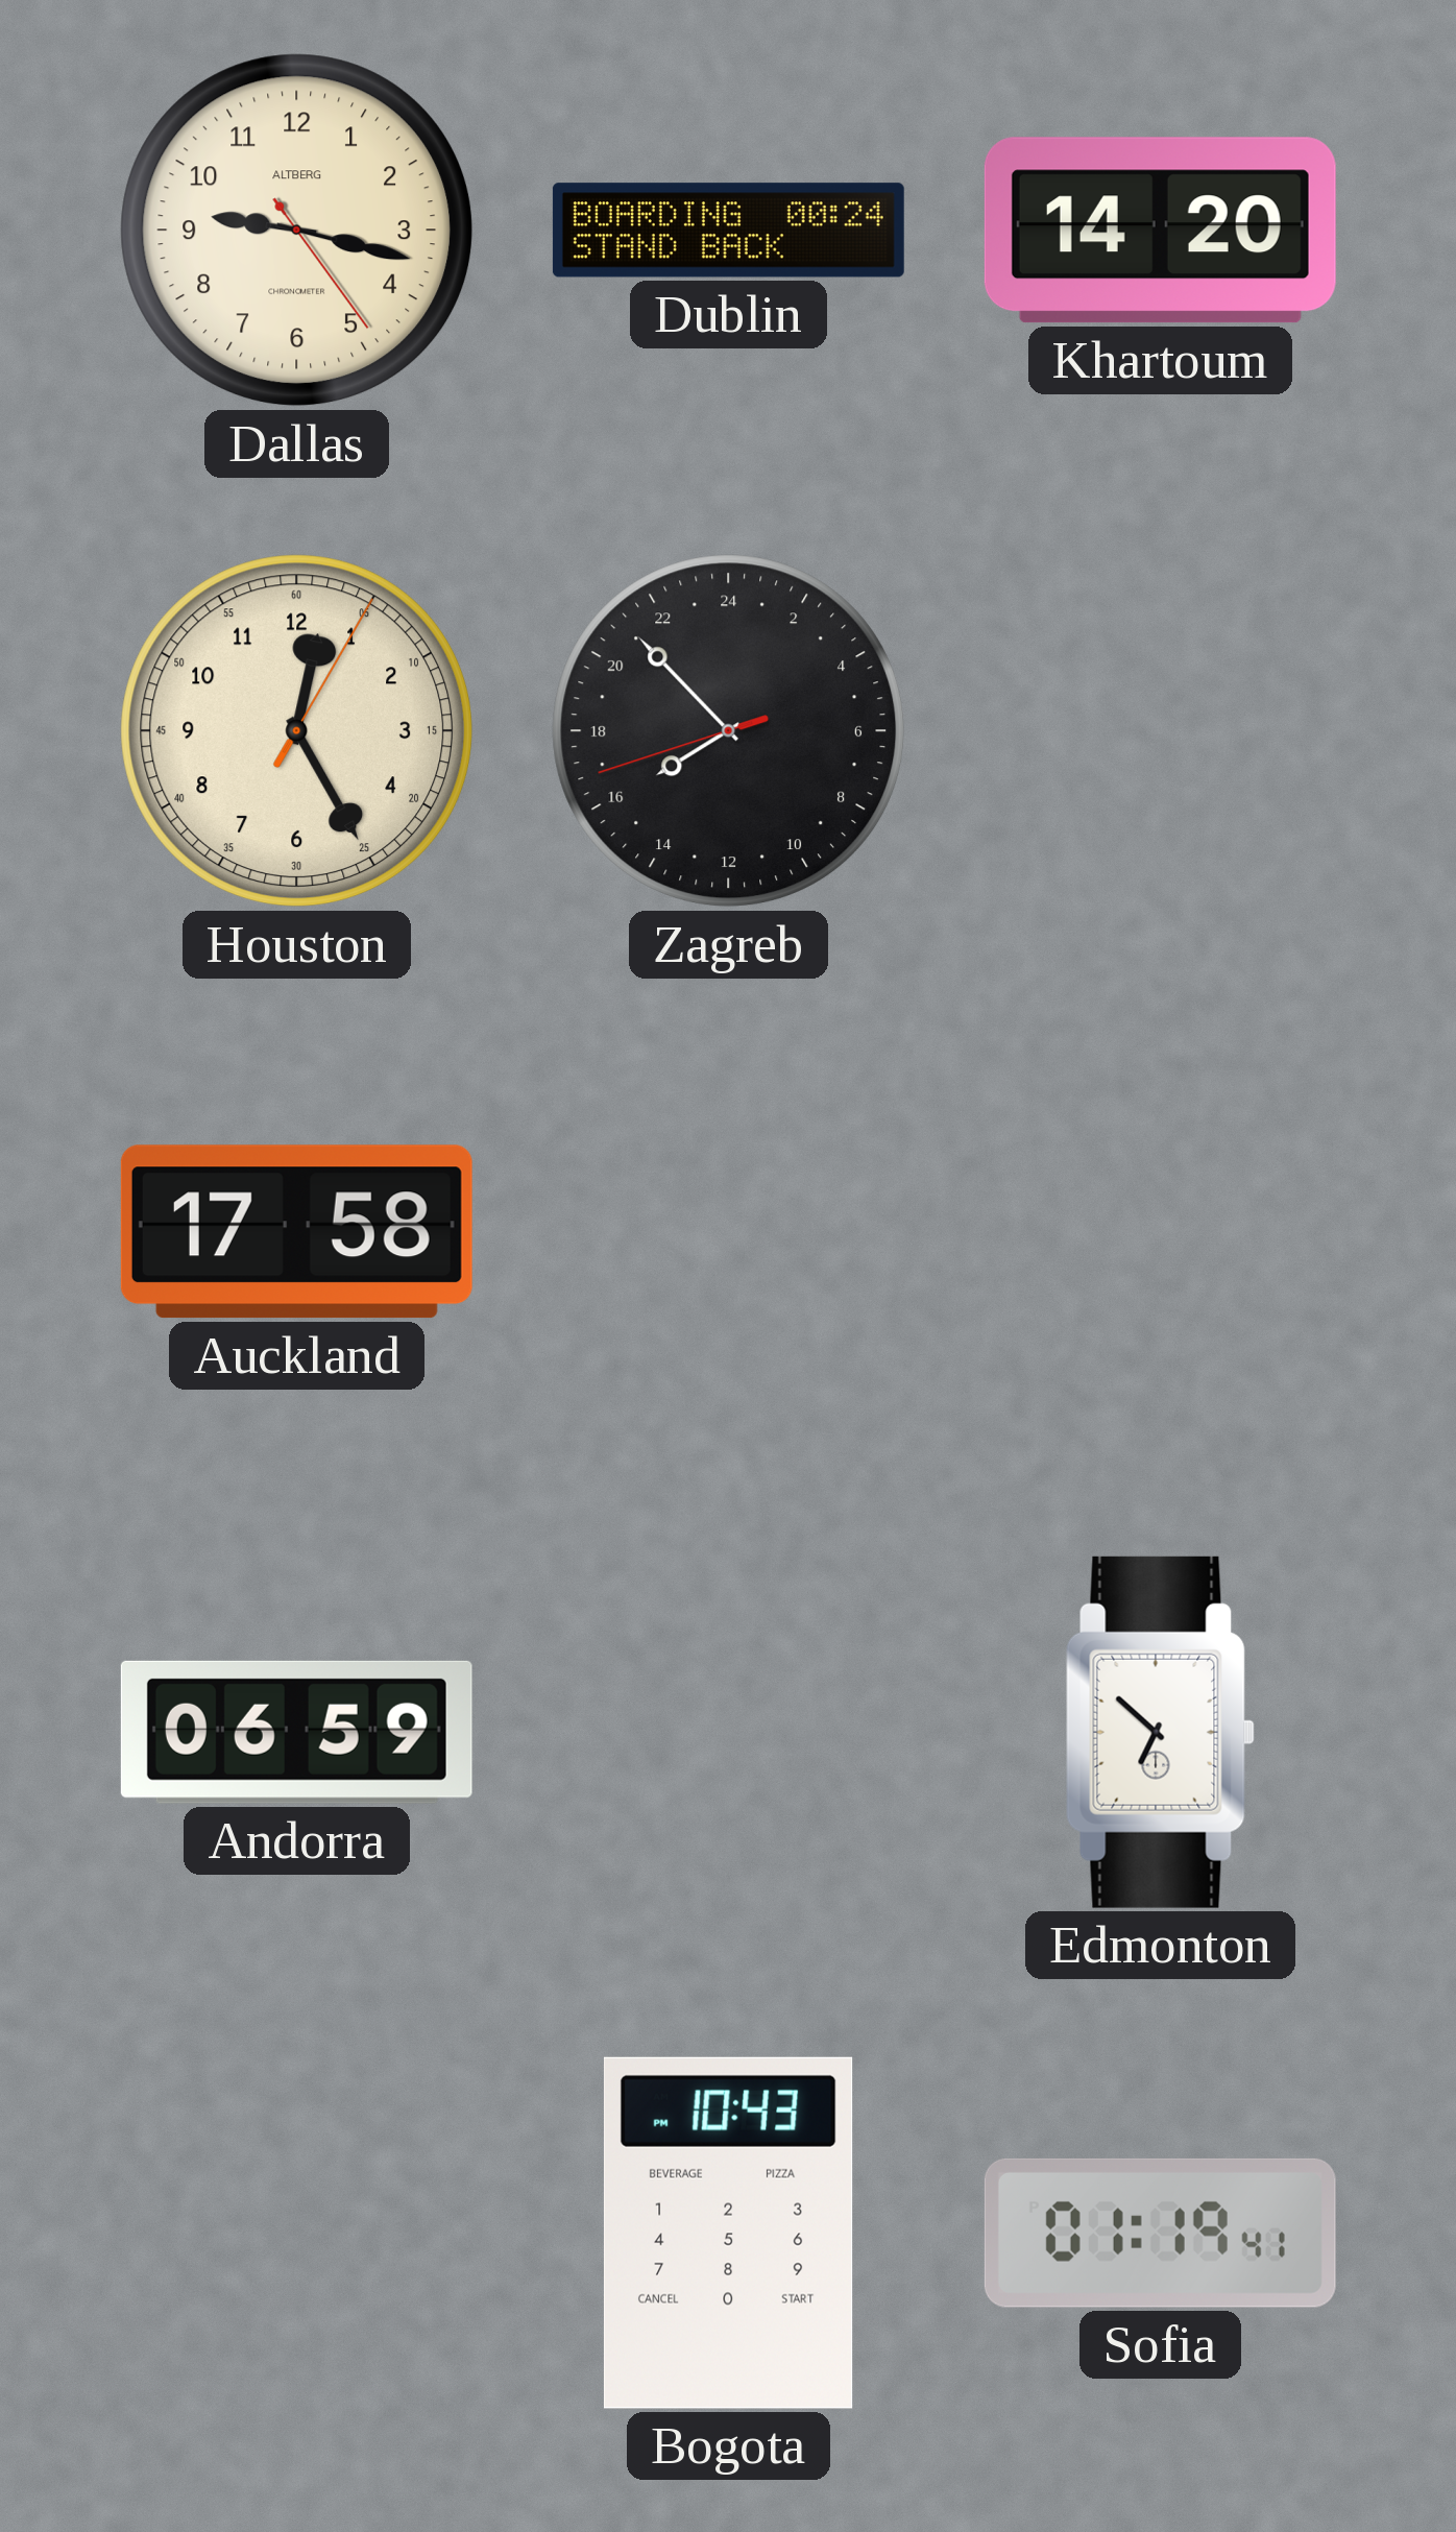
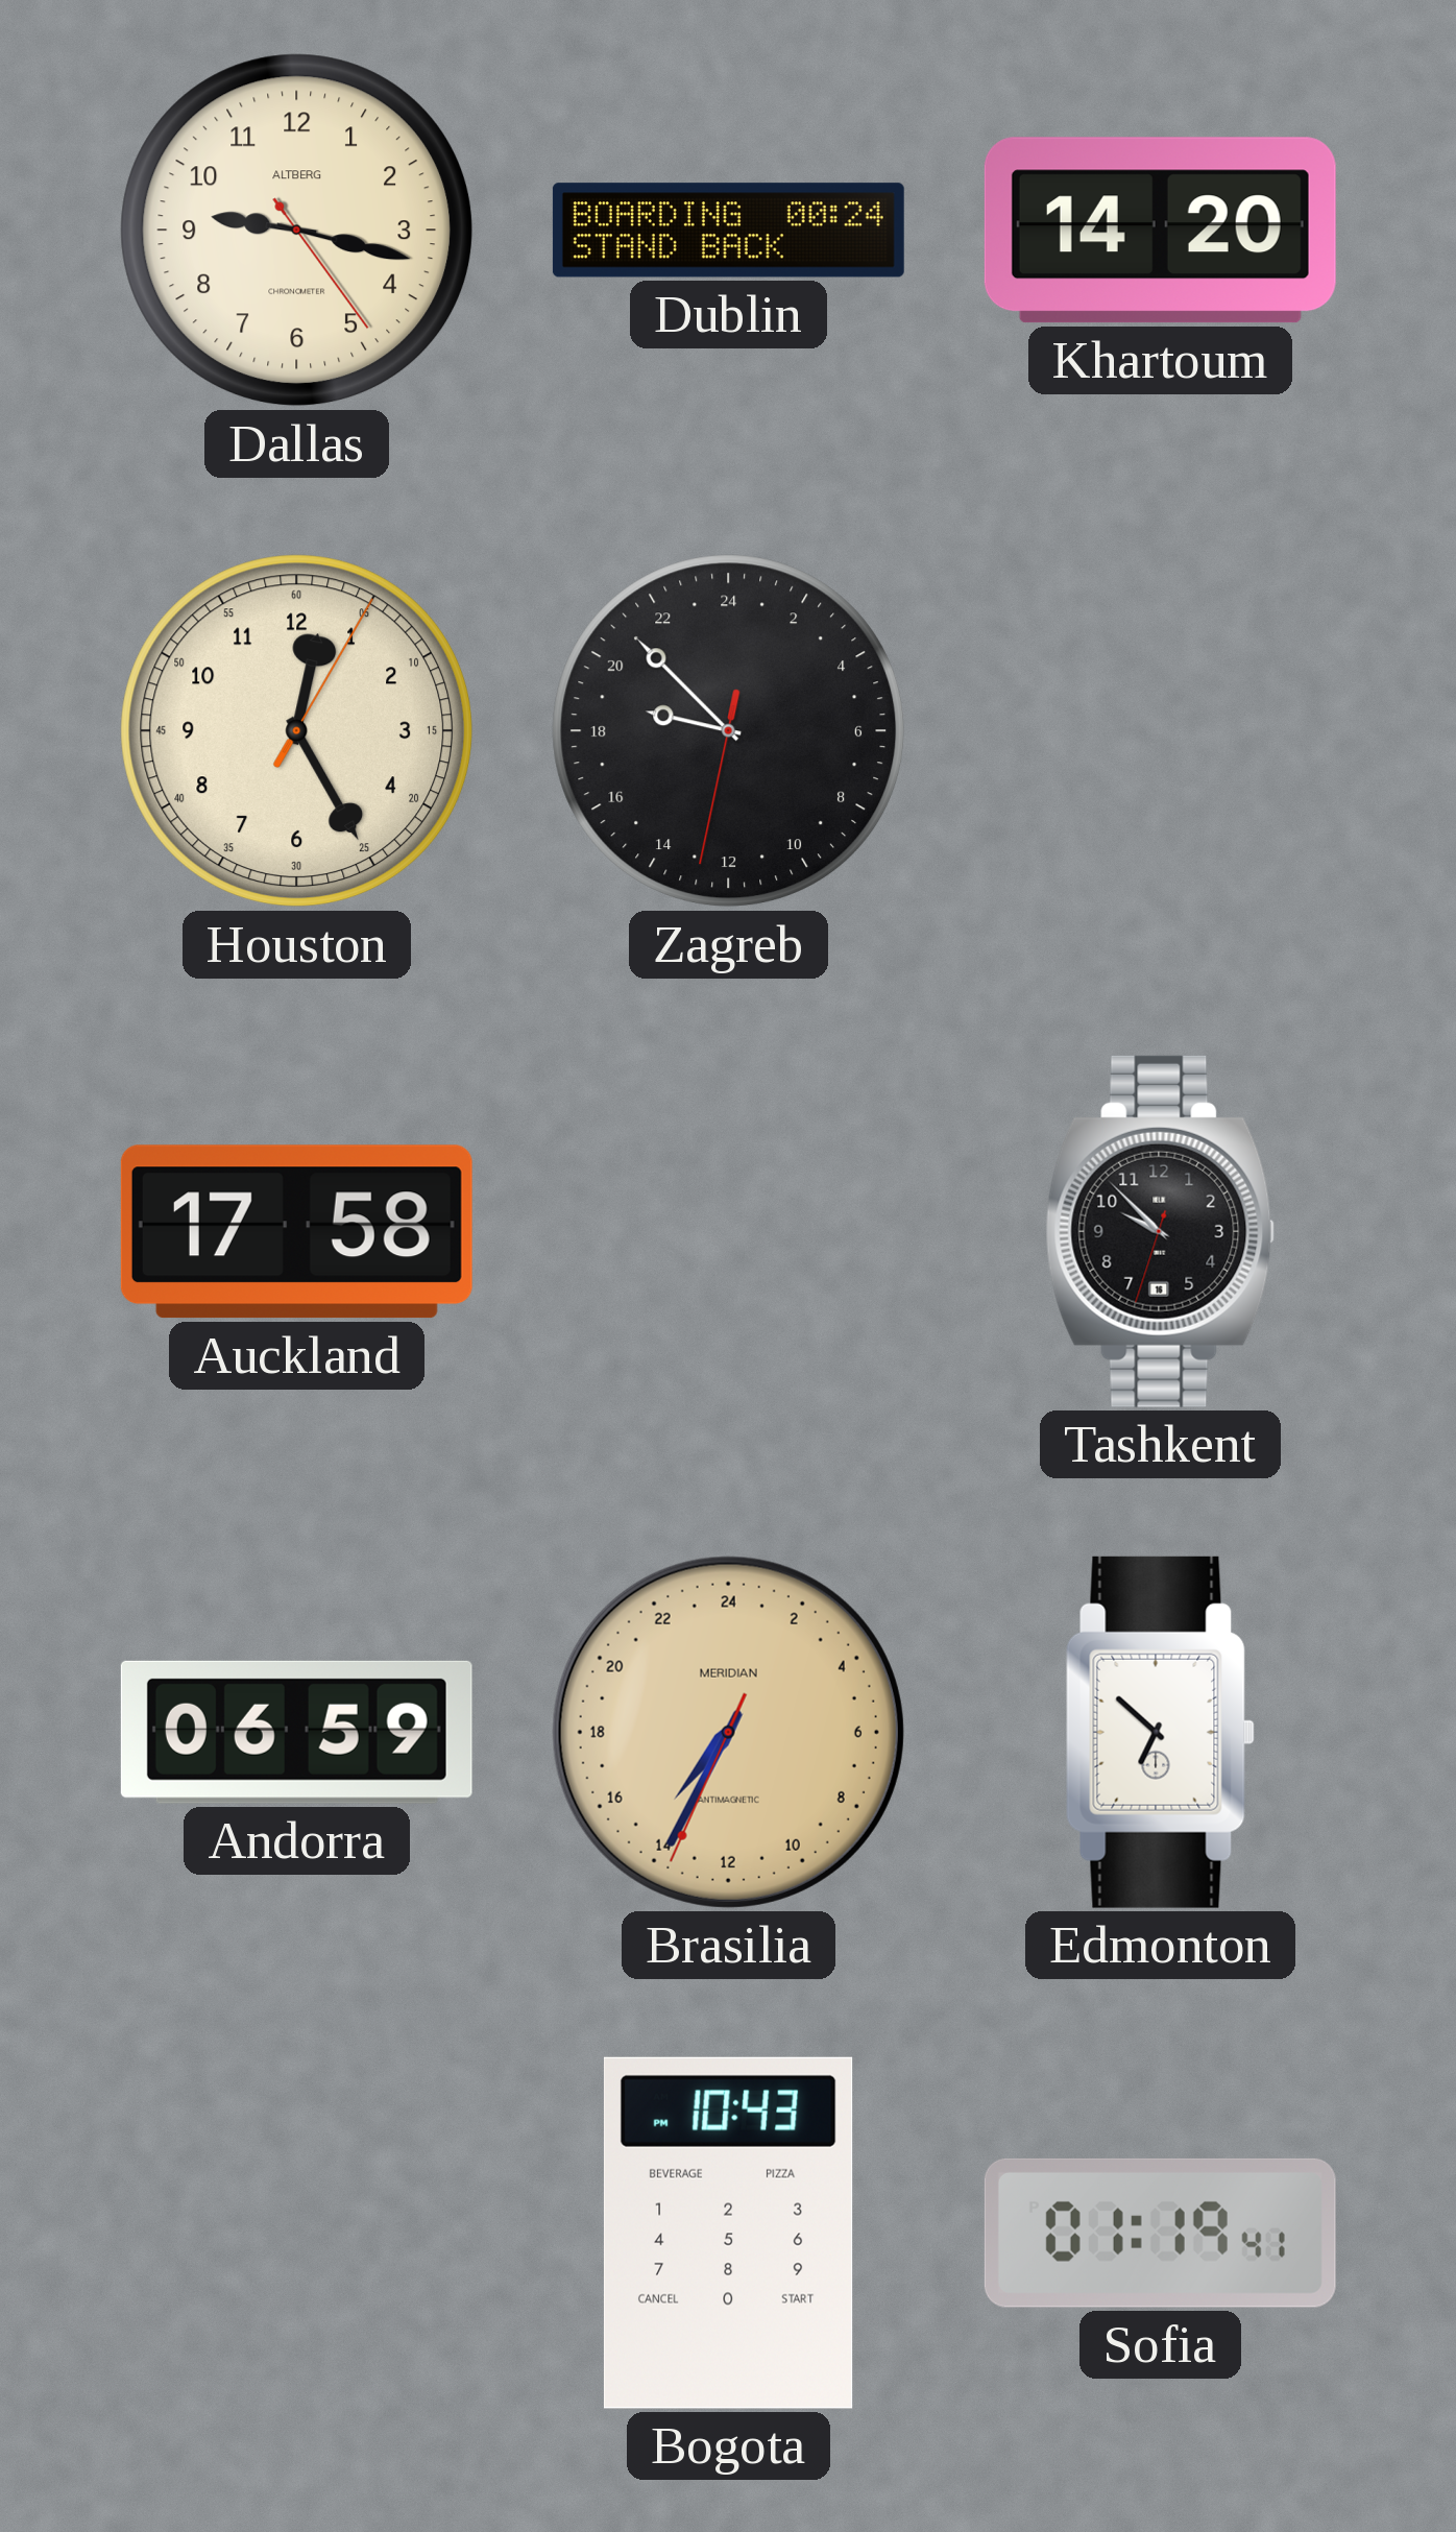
Zagreb: 15:52 -> 18:52 (729, 731)
Tashkent: none -> 9:52 (1161, 1231)
Brasilia: none -> 14:34 (728, 1732)
